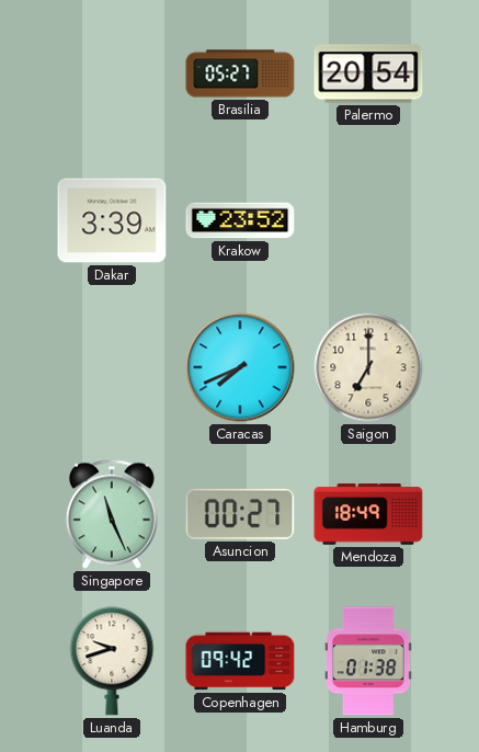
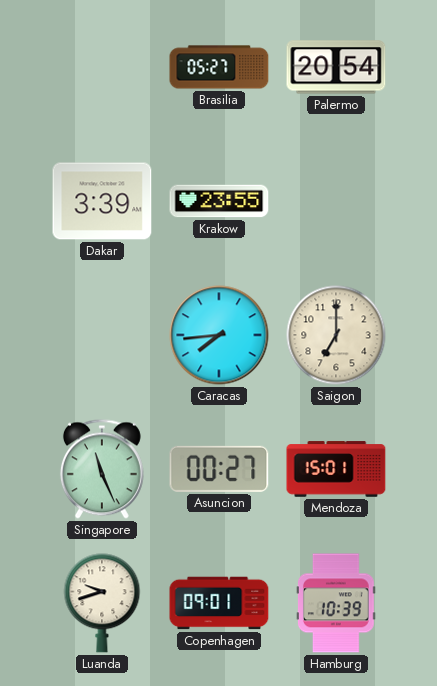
Krakow: 23:52 -> 23:55 (219, 201)
Caracas: 7:41 -> 7:44 (219, 335)
Mendoza: 18:49 -> 15:01 (336, 469)
Copenhagen: 09:42 -> 09:01 (219, 603)
Hamburg: 01:38 -> 10:39 (336, 603)
